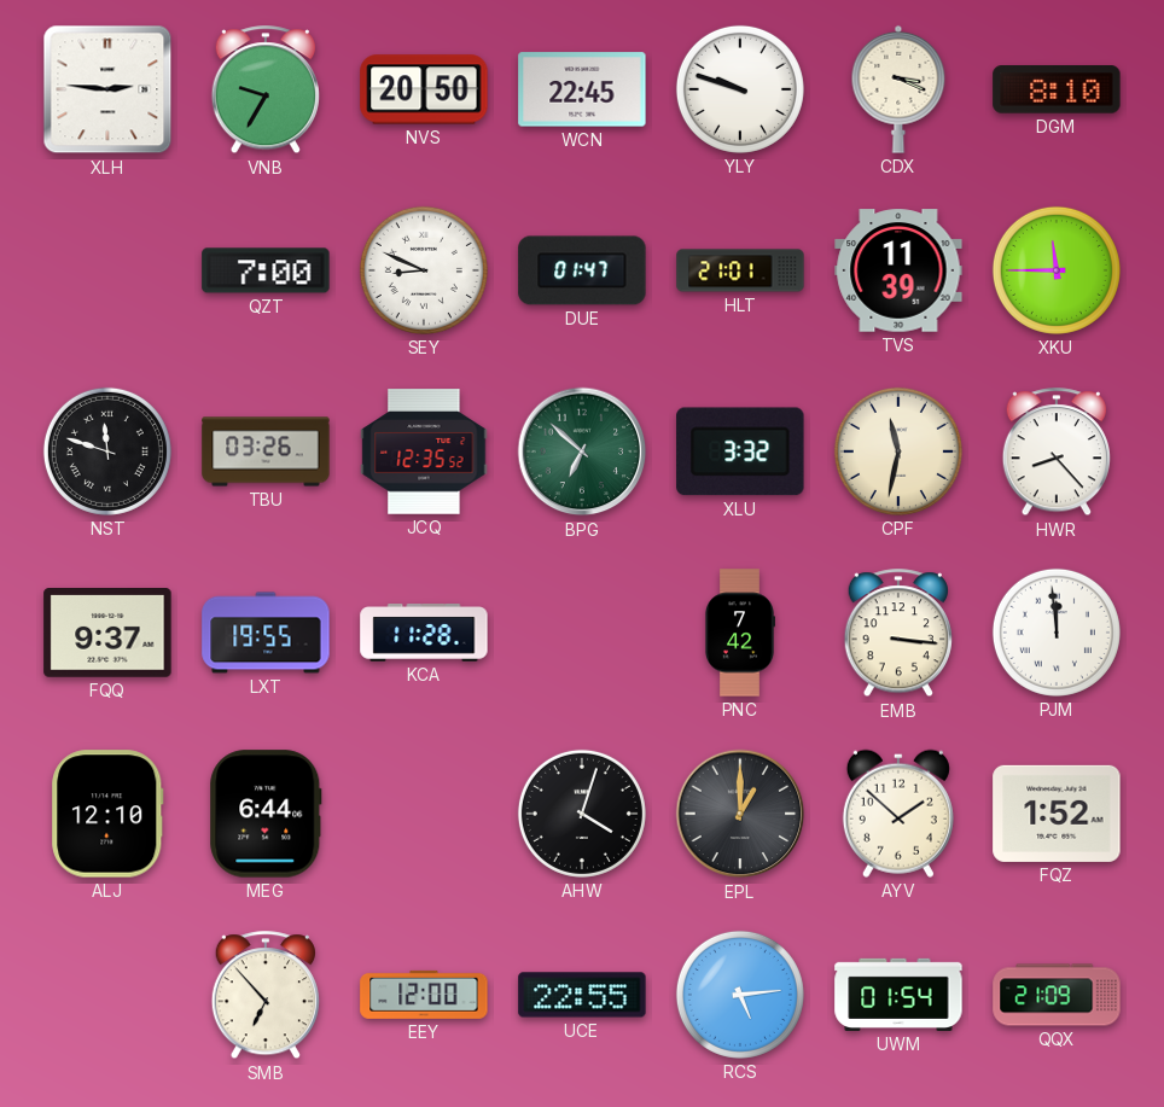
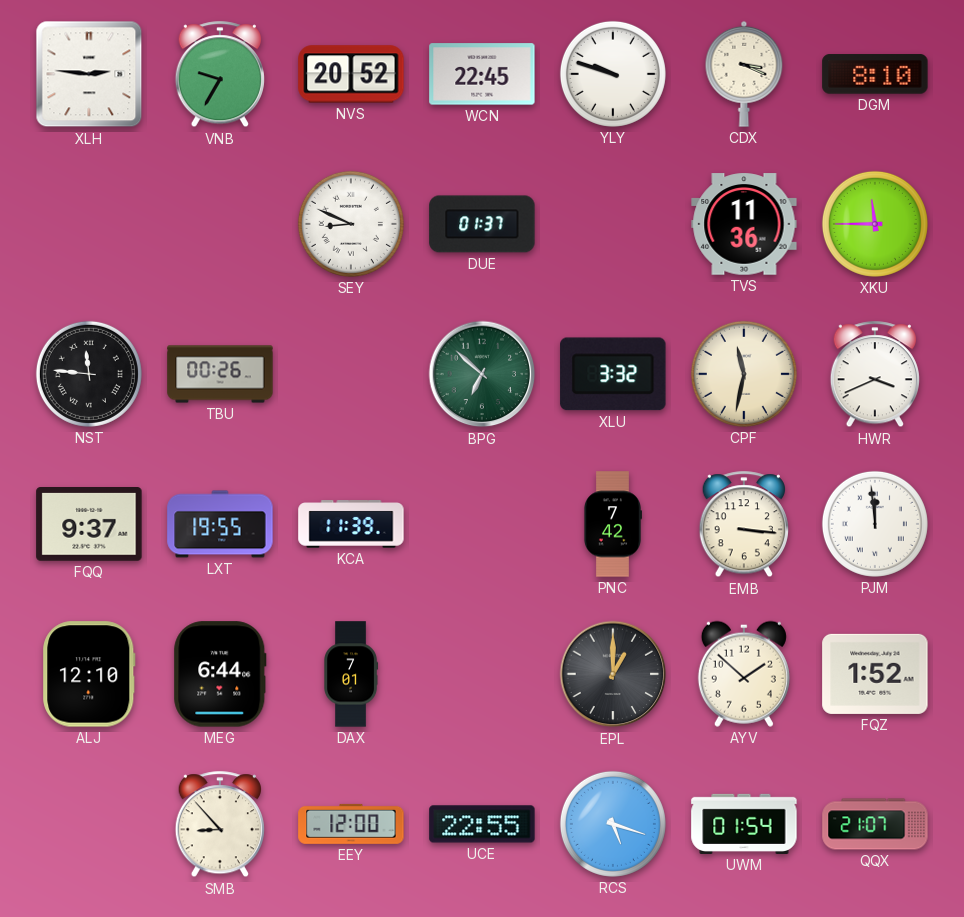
NVS: 20:50 -> 20:52 (351, 74)
QZT: 7:00 -> none (266, 270)
DUE: 01:47 -> 01:37 (482, 224)
HLT: 21:01 -> none (740, 270)
TVS: 11:39 -> 11:36 (744, 224)
NST: 11:48 -> 11:46 (89, 374)
TBU: 03:26 -> 00:26 (220, 374)
JCQ: 12:35 -> none (424, 451)
HWR: 8:23 -> 3:41 (874, 375)
KCA: 11:28 -> 11:39 (351, 524)
DAX: none -> 7:01 (352, 674)
AHW: 4:03 -> none (582, 814)
SMB: 6:53 -> 8:53 (219, 825)
RCS: 5:14 -> 5:18 (613, 824)
QQX: 21:09 -> 21:07 (875, 824)
